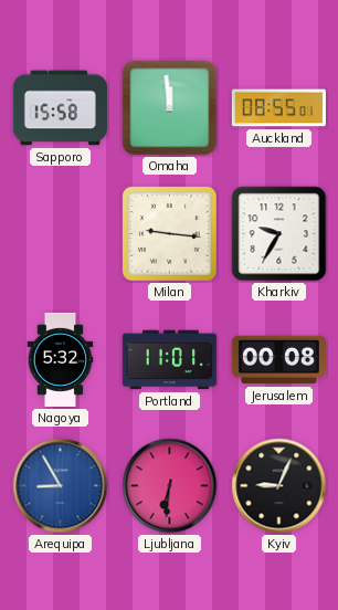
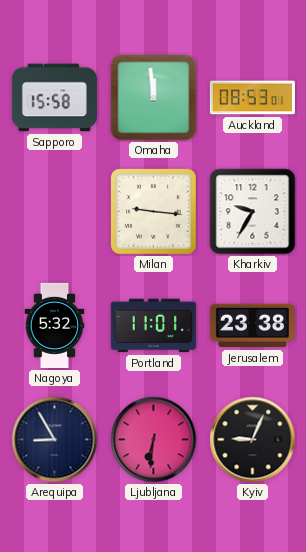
Auckland: 08:55 -> 08:53 (252, 98)
Jerusalem: 00:08 -> 23:38 (252, 326)
Arequipa dial: blue -> navy (55, 440)
